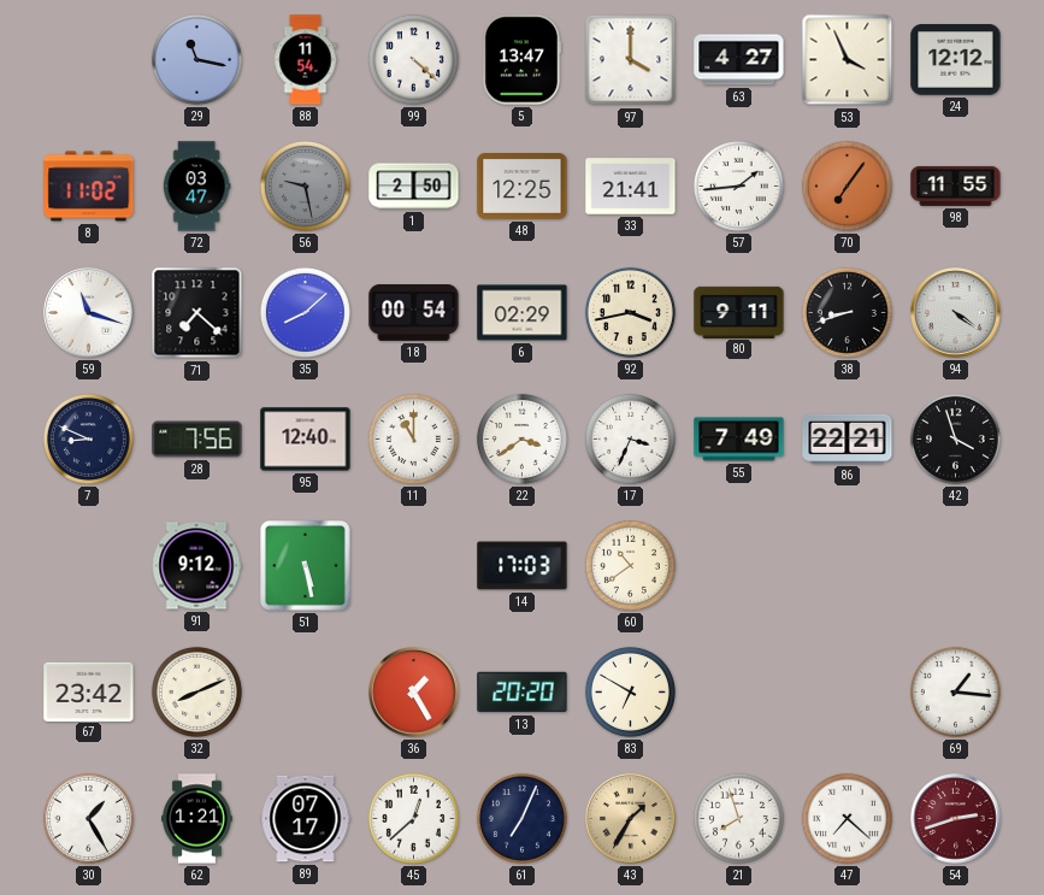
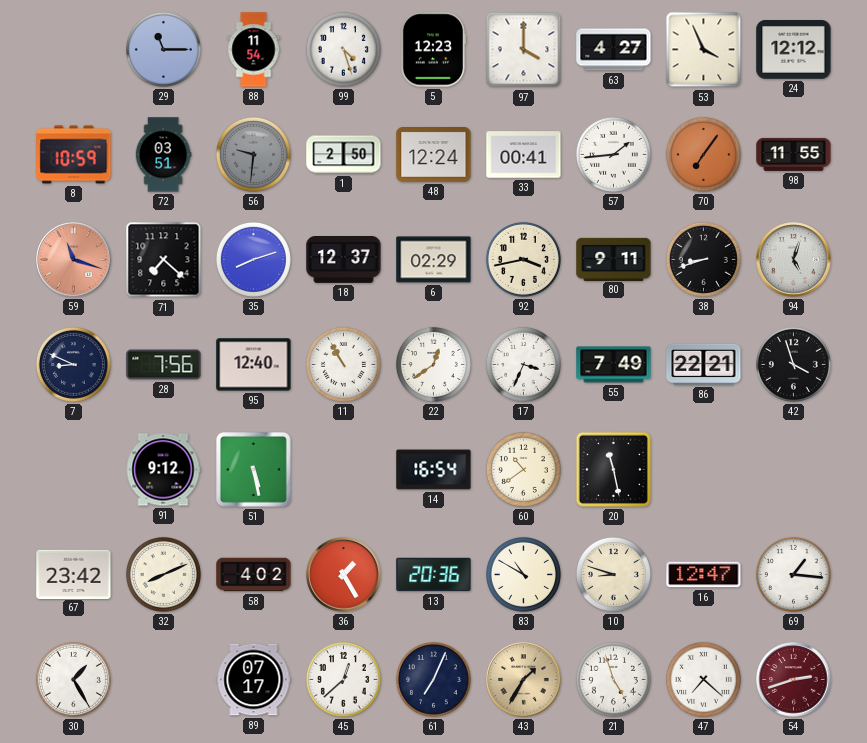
29: 11:17 -> 11:15 (163, 49)
99: 4:22 -> 4:27 (343, 49)
5: 13:47 -> 12:23 (433, 50)
8: 11:02 -> 10:59 (74, 155)
72: 03:47 -> 03:51 (163, 155)
56: 9:28 -> 9:31 (253, 154)
48: 12:25 -> 12:24 (434, 155)
33: 21:41 -> 00:41 (524, 155)
59 dial: white -> salmon (74, 260)
35: 8:08 -> 8:12 (253, 259)
18: 00:54 -> 12:37 (344, 260)
94: 4:21 -> 5:03 (794, 260)
11: 11:00 -> 10:55 (343, 364)
22: 3:39 -> 12:39 (433, 364)
14: 17:03 -> 16:54 (434, 470)
20: none -> 11:28 (613, 469)
58: none -> 4:02 (254, 575)
13: 20:20 -> 20:36 (434, 575)
83: 6:50 -> 10:50 (523, 574)
10: none -> 8:48 (613, 574)
16: none -> 12:47 (704, 575)
62: 1:21 -> none (196, 819)
21: 7:57 -> 4:57 (613, 679)
